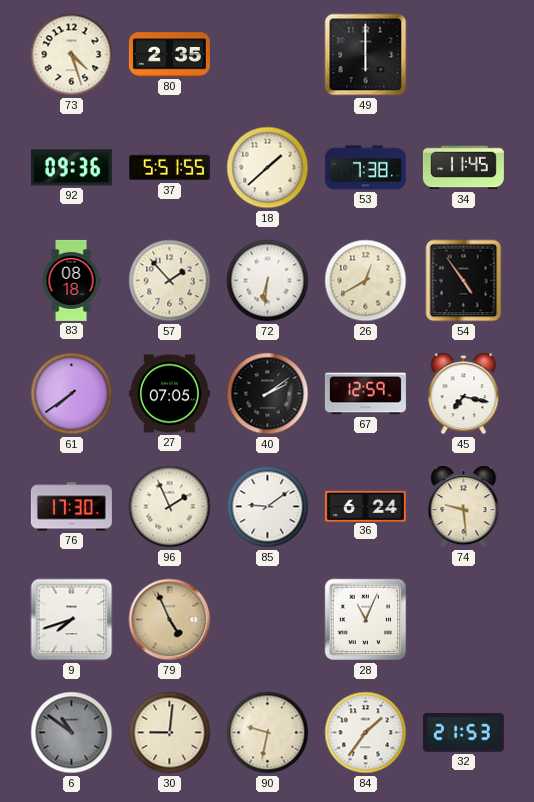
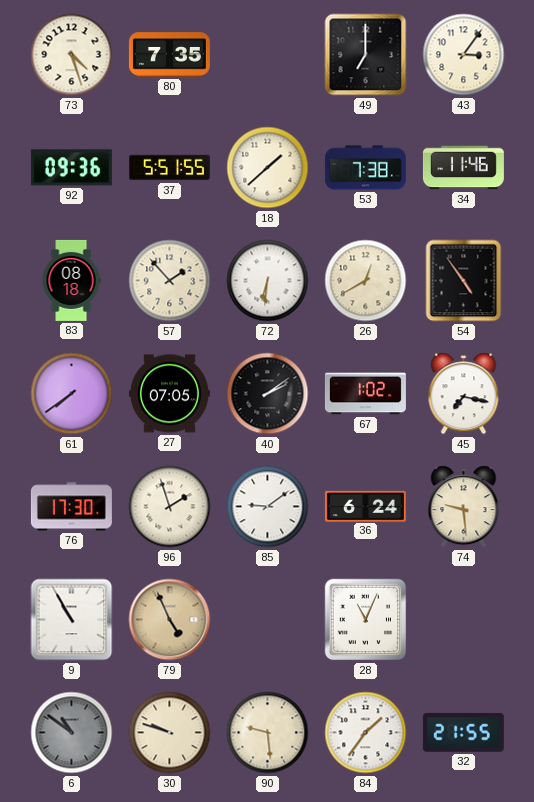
80: 2:35 -> 7:35 (169, 55)
49: 6:00 -> 7:00 (366, 55)
43: none -> 3:06 (464, 55)
34: 11:45 -> 11:46 (463, 168)
67: 12:59 -> 1:02 (365, 394)
96: 1:56 -> 1:57 (170, 507)
9: 7:42 -> 10:55 (72, 620)
30: 9:01 -> 9:48 (170, 733)
90: 9:32 -> 9:29 (268, 733)
32: 21:53 -> 21:55 (463, 732)
